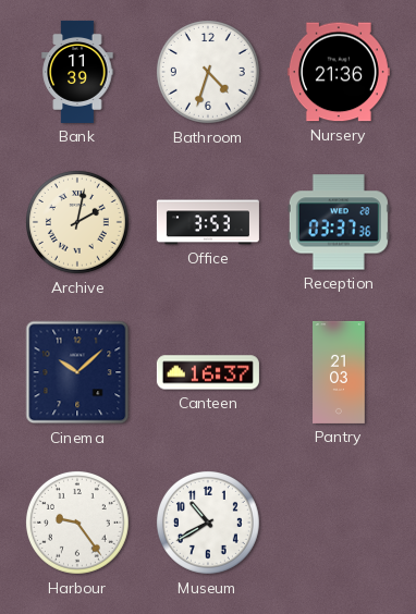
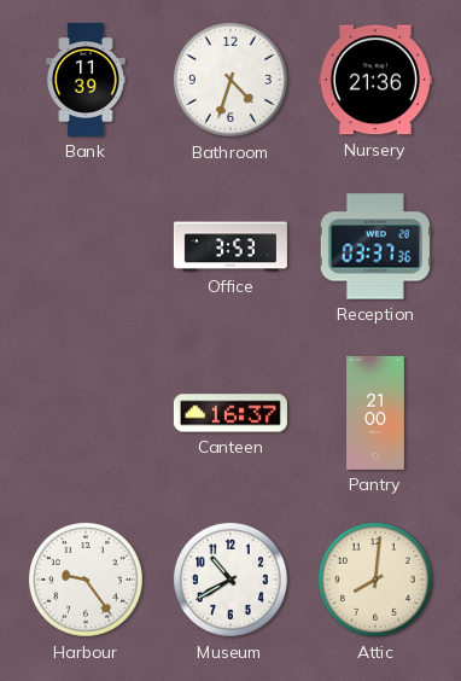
Archive: 2:02 -> none (77, 222)
Cinema: 10:08 -> none (77, 372)
Pantry: 21:03 -> 21:00 (375, 413)
Attic: none -> 8:01 (375, 580)
